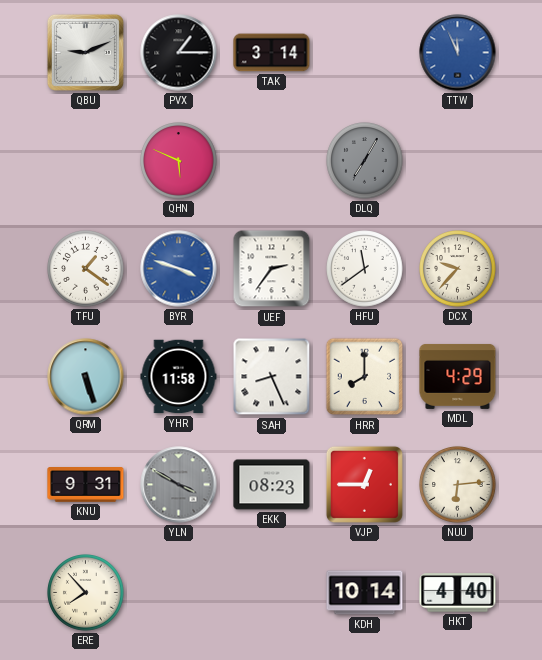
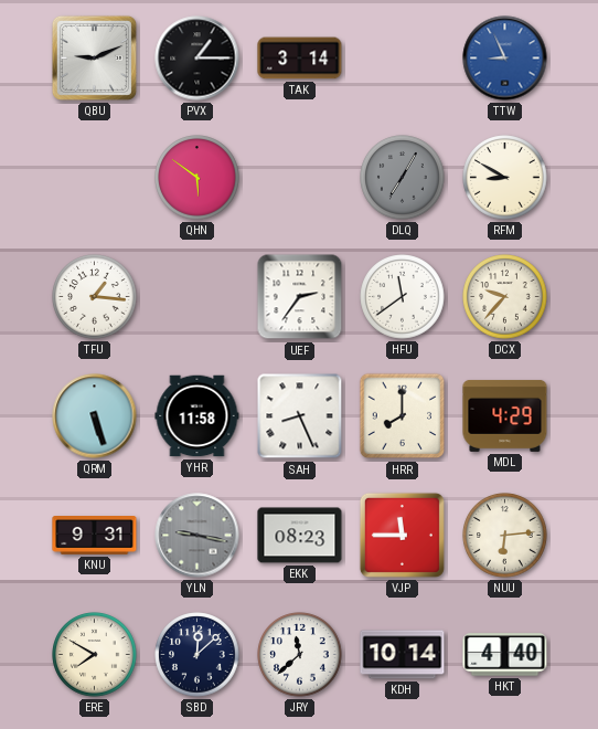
TTW: 11:56 -> 8:56 (505, 59)
QHN: 5:49 -> 5:51 (197, 178)
RFM: none -> 8:50 (505, 178)
TFU: 1:21 -> 1:16 (95, 297)
BYR: 3:48 -> none (179, 269)
YLN: 3:50 -> 9:17 (197, 536)
VJP: 12:45 -> 11:45 (402, 535)
ERE: 7:53 -> 7:50 (95, 655)
SBD: none -> 12:08 (197, 655)
JRY: none -> 11:38 (300, 655)
